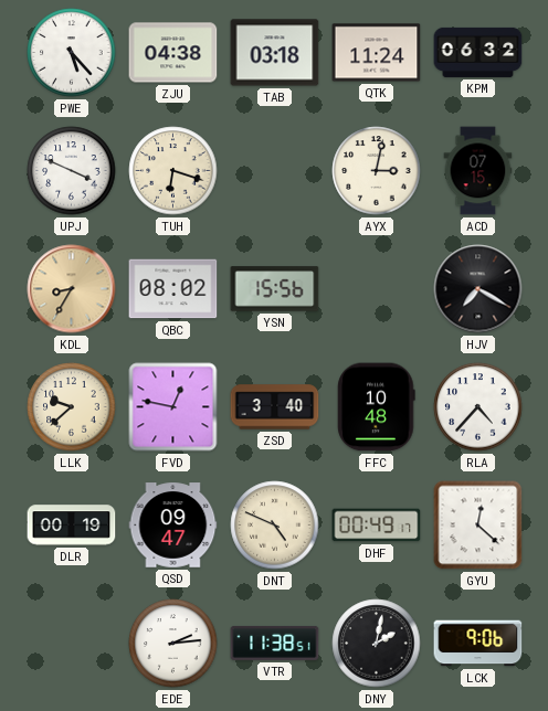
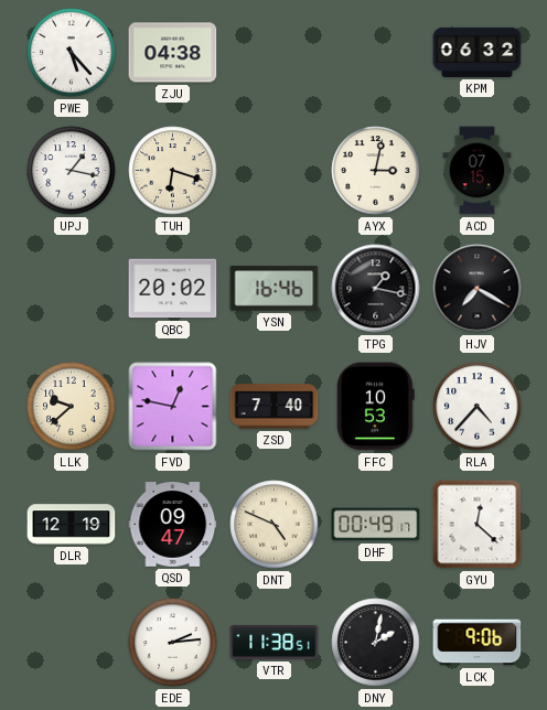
TAB: 03:18 -> none (275, 53)
QTK: 11:24 -> none (377, 53)
UPJ: 3:49 -> 1:17 (72, 171)
KDL: 8:35 -> none (72, 289)
QBC: 08:02 -> 20:02 (173, 289)
YSN: 15:56 -> 16:46 (275, 289)
TPG: none -> 1:17 (376, 289)
ZSD: 3:40 -> 7:40 (275, 407)
FFC: 10:48 -> 10:53 (376, 407)
DLR: 00:19 -> 12:19 (72, 525)
